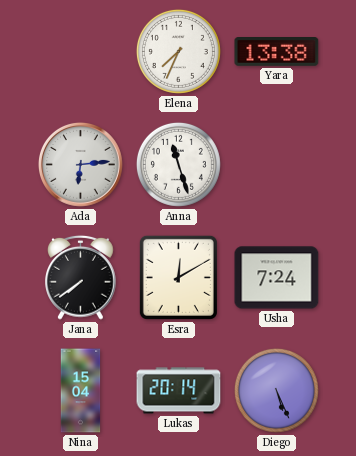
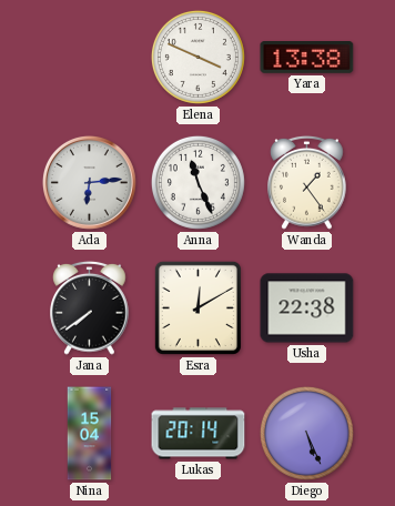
Elena: 7:34 -> 3:49 (197, 57)
Anna: 11:27 -> 11:26 (197, 182)
Wanda: none -> 1:24 (307, 182)
Usha: 7:24 -> 22:38 (307, 308)
